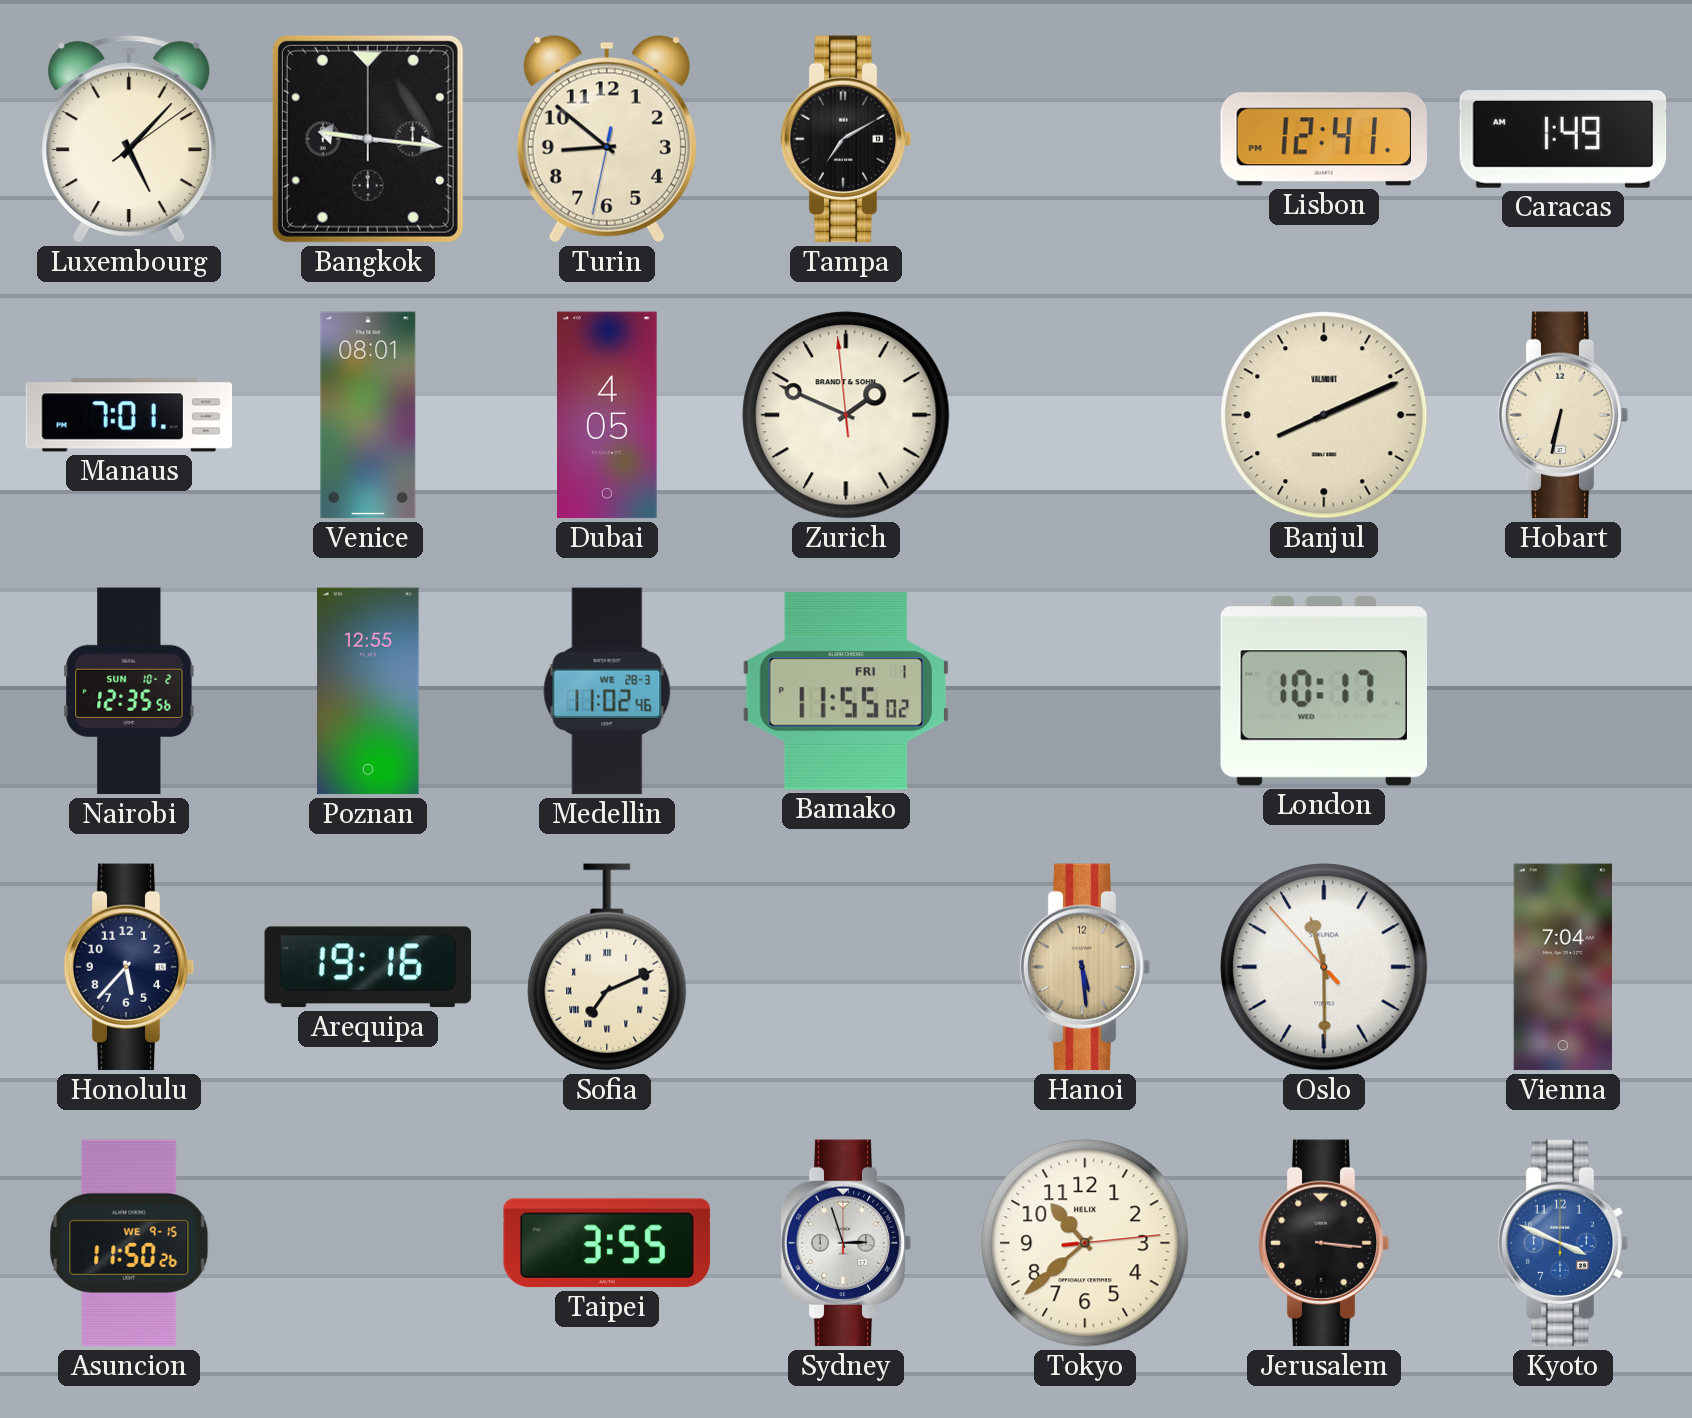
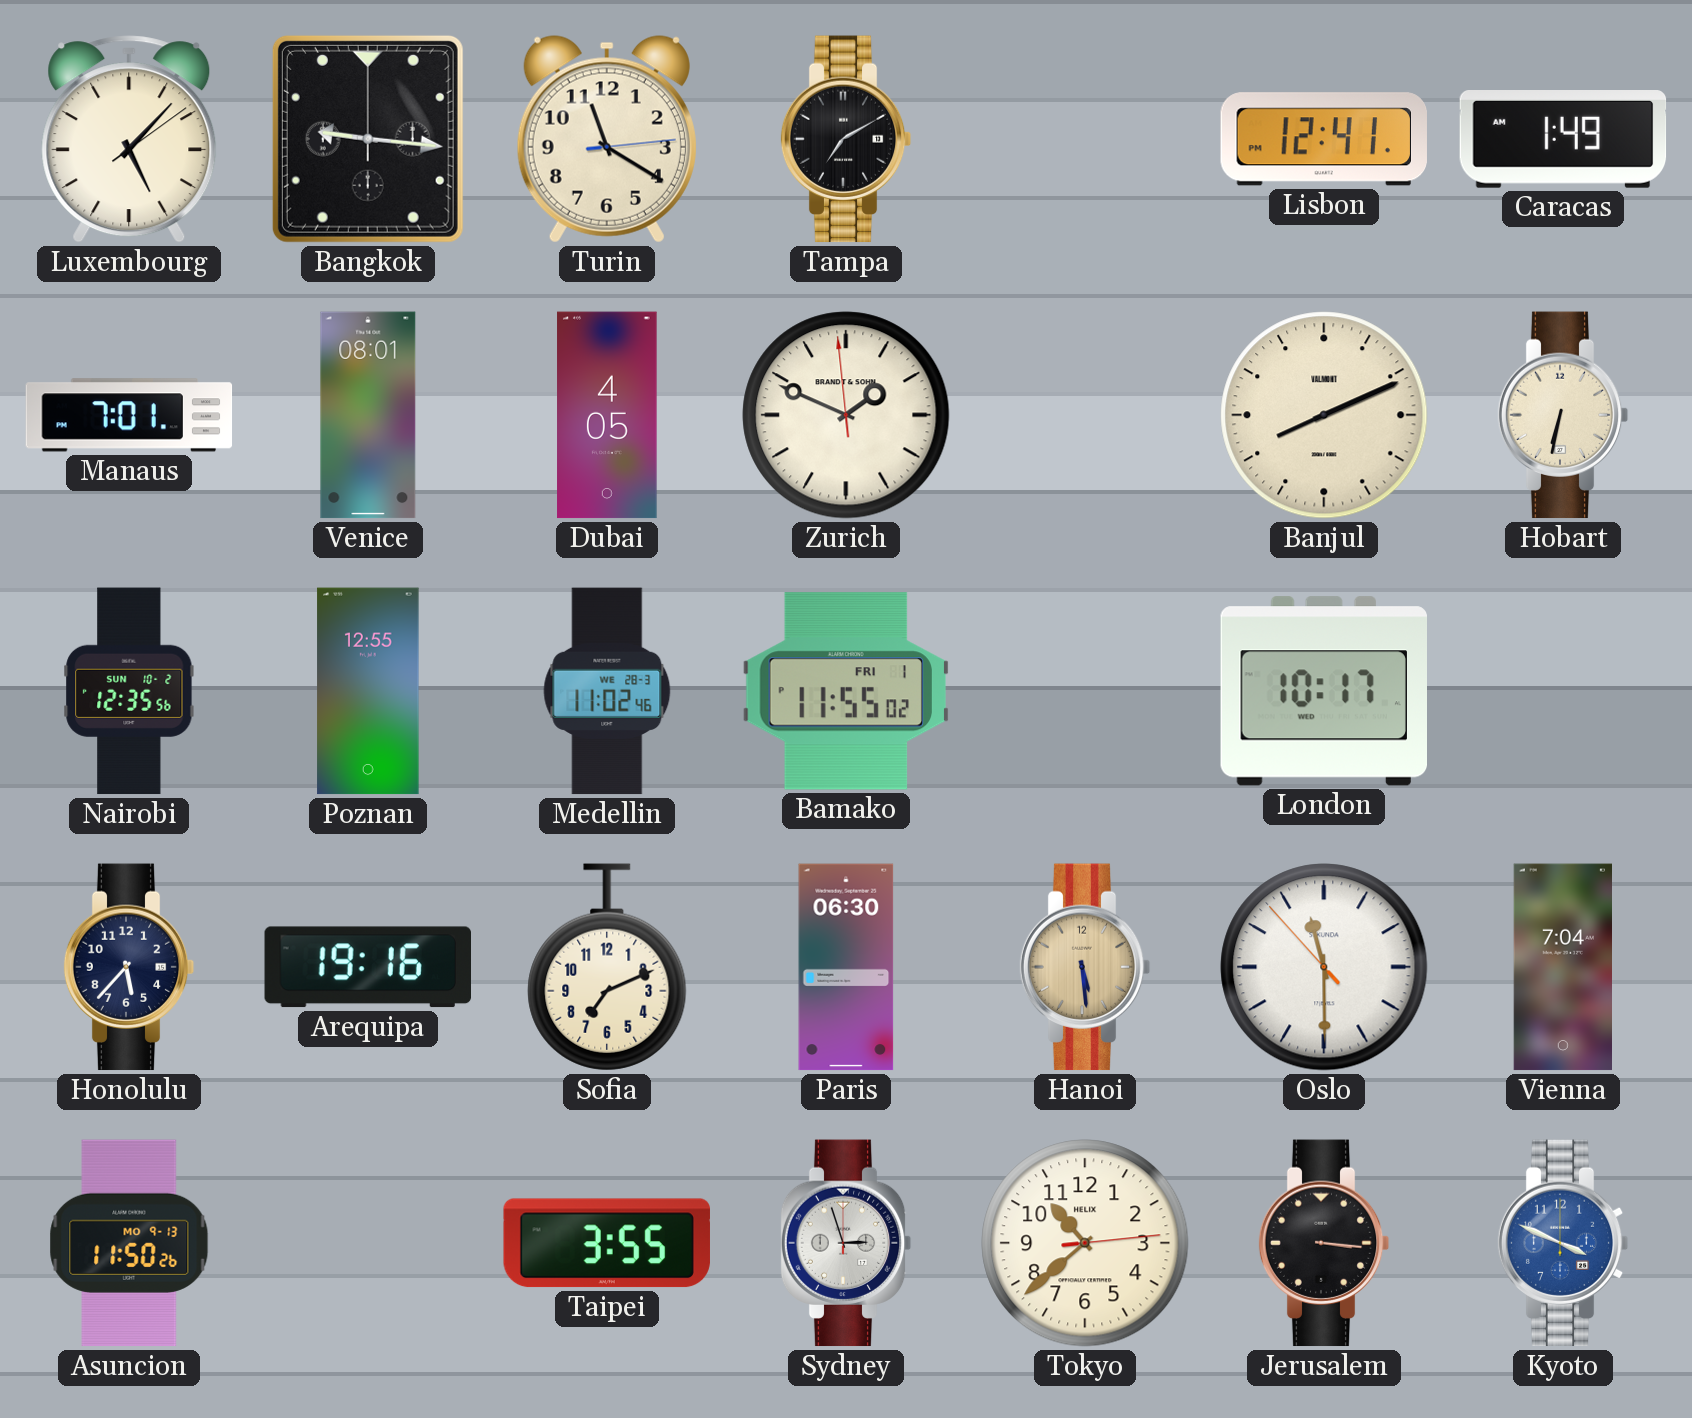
Turin: 8:51 -> 11:20 (607, 139)
Sofia numerals: Roman -> Arabic (607, 967)
Paris: none -> 06:30 (846, 967)
Asuncion date: WE 9-15 -> MO 9-13 (129, 1243)
